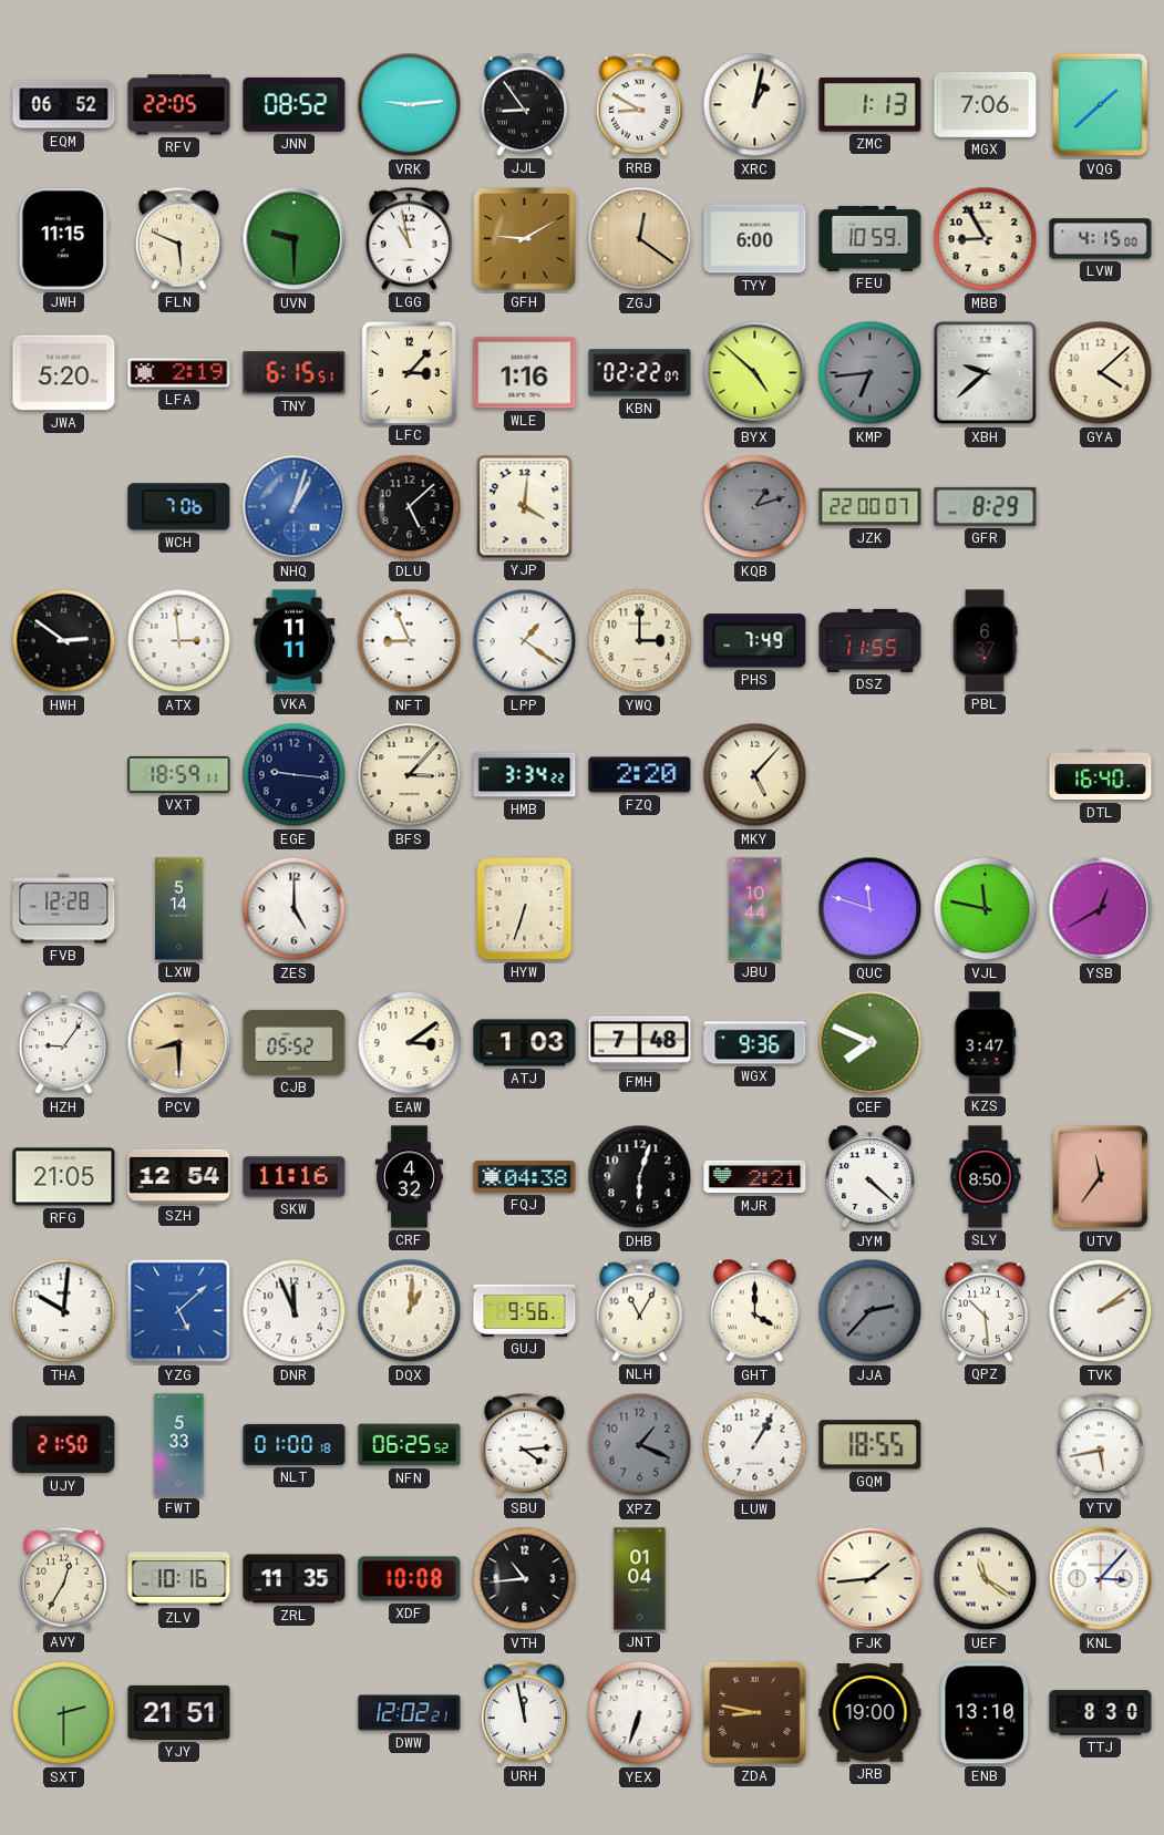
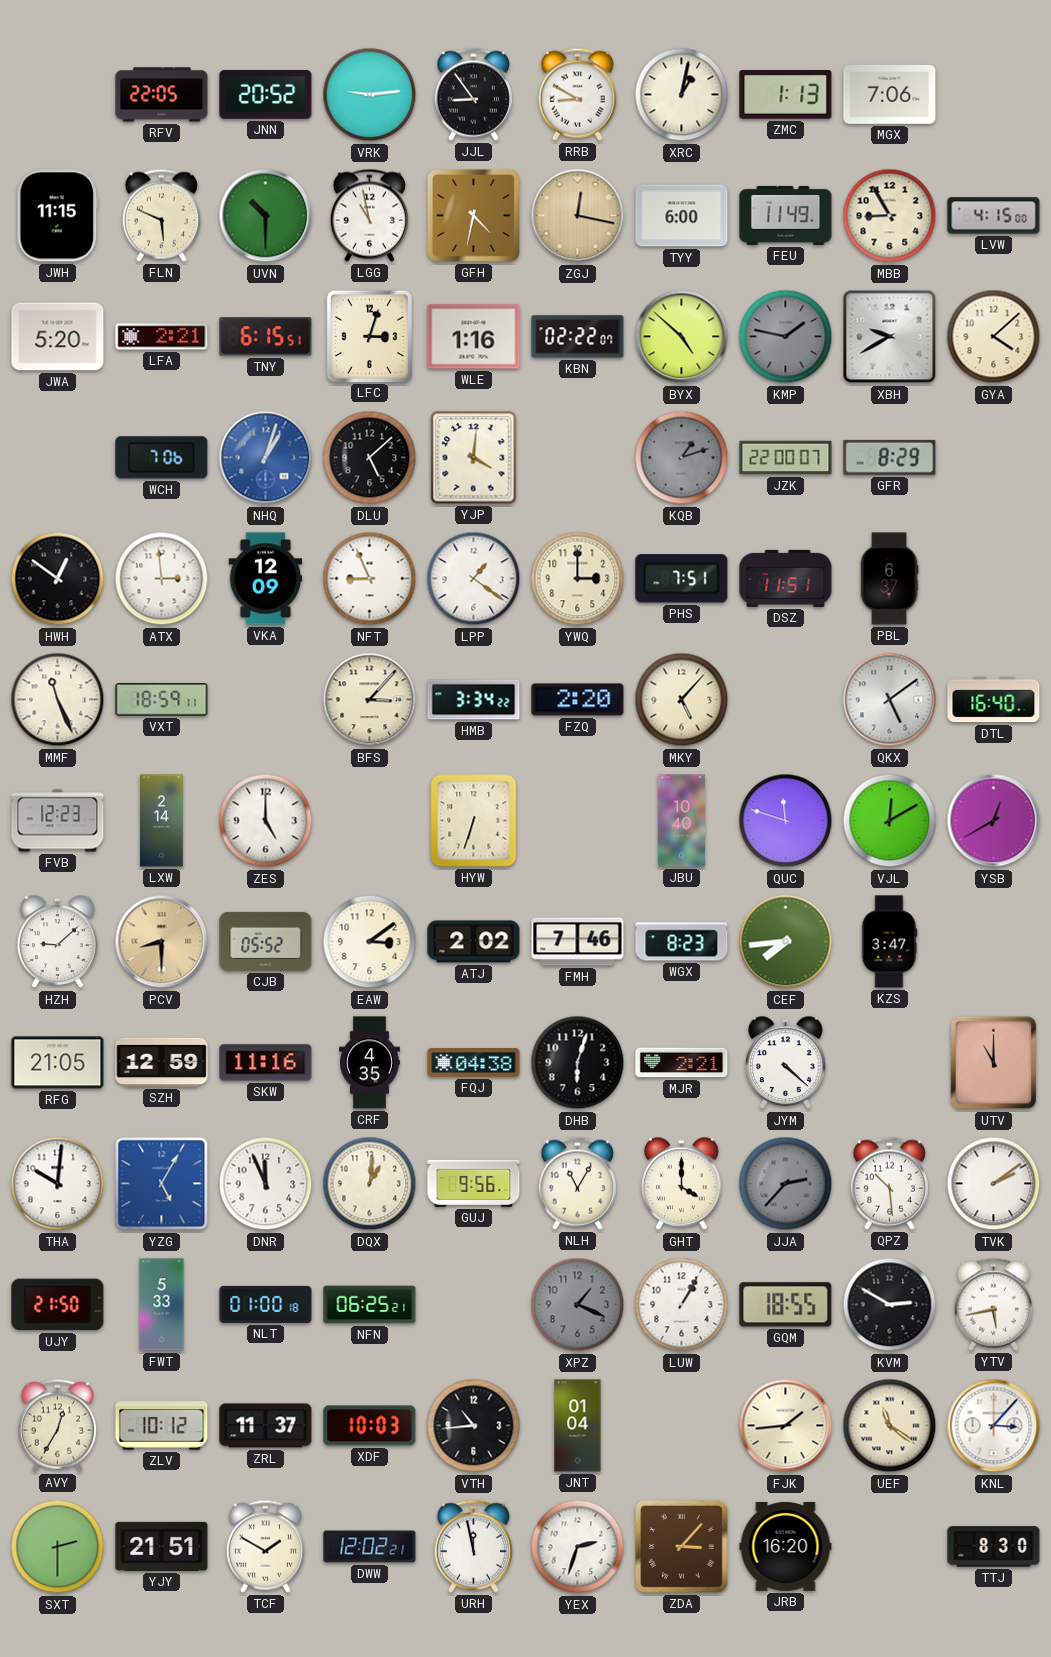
EQM: 06:52 -> none (64, 105)
JNN: 08:52 -> 20:52 (266, 94)
VQG: 1:38 -> none (1101, 105)
UVN: 9:30 -> 10:30 (266, 216)
GFH: 9:10 -> 4:32 (474, 216)
ZGJ: 12:21 -> 12:17 (578, 216)
FEU: 10:59 -> 11:49 (786, 215)
LFA: 2:19 -> 2:21 (162, 337)
LFC: 3:07 -> 3:03 (369, 336)
KMP: 6:44 -> 1:47 (786, 337)
XBH: 9:38 -> 9:40 (890, 337)
HWH: 2:51 -> 12:51 (58, 579)
VKA: 11:11 -> 12:09 (266, 579)
PHS: 7:49 -> 7:51 (682, 579)
DSZ: 11:55 -> 11:51 (786, 578)
MMF: none -> 11:26 (58, 700)
EGE: 9:16 -> none (295, 775)
QKX: none -> 5:09 (890, 700)
FVB: 12:28 -> 12:23 (58, 821)
LXW: 5:14 -> 2:14 (162, 821)
JBU: 10:44 -> 10:40 (681, 821)
VJL: 11:47 -> 12:10 (890, 821)
HZH: 9:06 -> 9:08 (58, 942)
ATJ: 1:03 -> 2:02 (474, 942)
FMH: 7:48 -> 7:46 (578, 942)
WGX: 9:36 -> 8:23 (682, 942)
CEF: 7:49 -> 7:44 (786, 942)
SZH: 12:54 -> 12:59 (162, 1062)
CRF: 4:32 -> 4:35 (370, 1063)
SLY: 8:50 -> none (986, 1177)
UTV: 11:36 -> 11:00 (994, 1063)
YZG: 5:08 -> 5:05 (162, 1184)
NFN: 06:25:52 -> 06:25:21 (370, 1305)
SBU: 4:14 -> none (524, 1444)
KVM: none -> 2:50 (890, 1305)
ZLV: 10:16 -> 10:12 (162, 1426)
ZRL: 11:35 -> 11:37 (266, 1426)
XDF: 10:08 -> 10:03 (370, 1426)
TCF: none -> 1:50 (265, 1546)
YEX: 6:33 -> 2:33 (578, 1547)
ZDA: 8:47 -> 3:07 (682, 1547)
JRB: 19:00 -> 16:20 (786, 1546)
ENB: 13:10 -> none (986, 1713)
